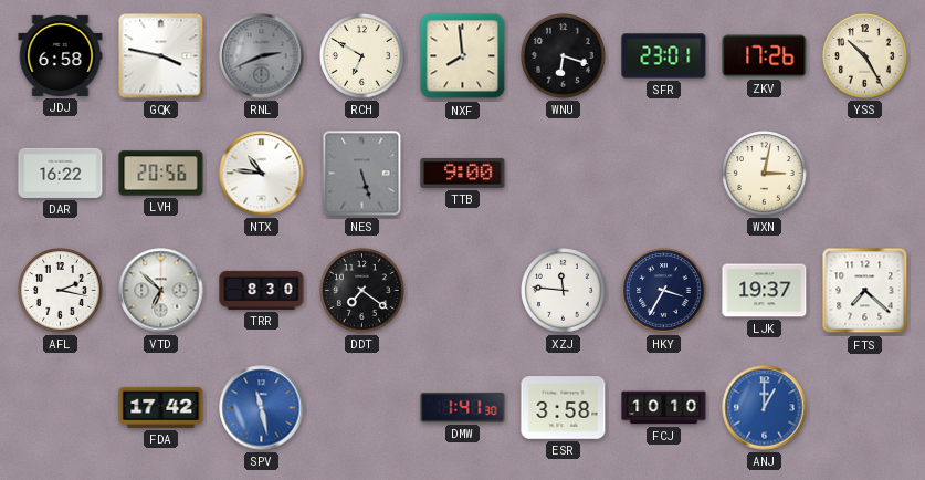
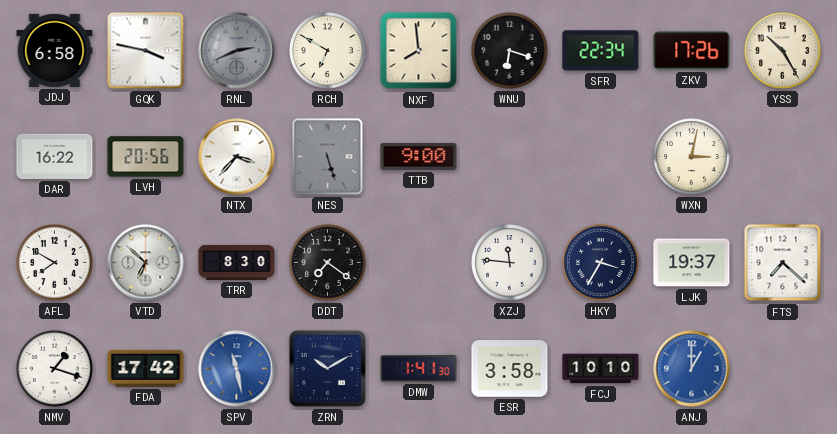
SFR: 23:01 -> 22:34 (601, 51)
NTX: 10:46 -> 3:37 (237, 157)
AFL: 2:17 -> 7:50 (55, 263)
NMV: none -> 1:18 (55, 369)
ZRN: none -> 10:10 (327, 368)
